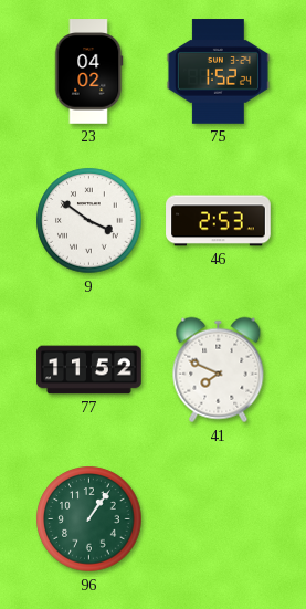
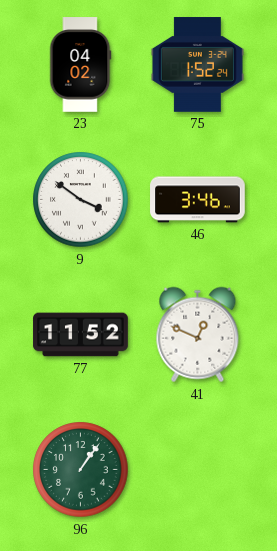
46: 2:53 -> 3:46 (198, 200)
41: 7:49 -> 12:49 (198, 335)
